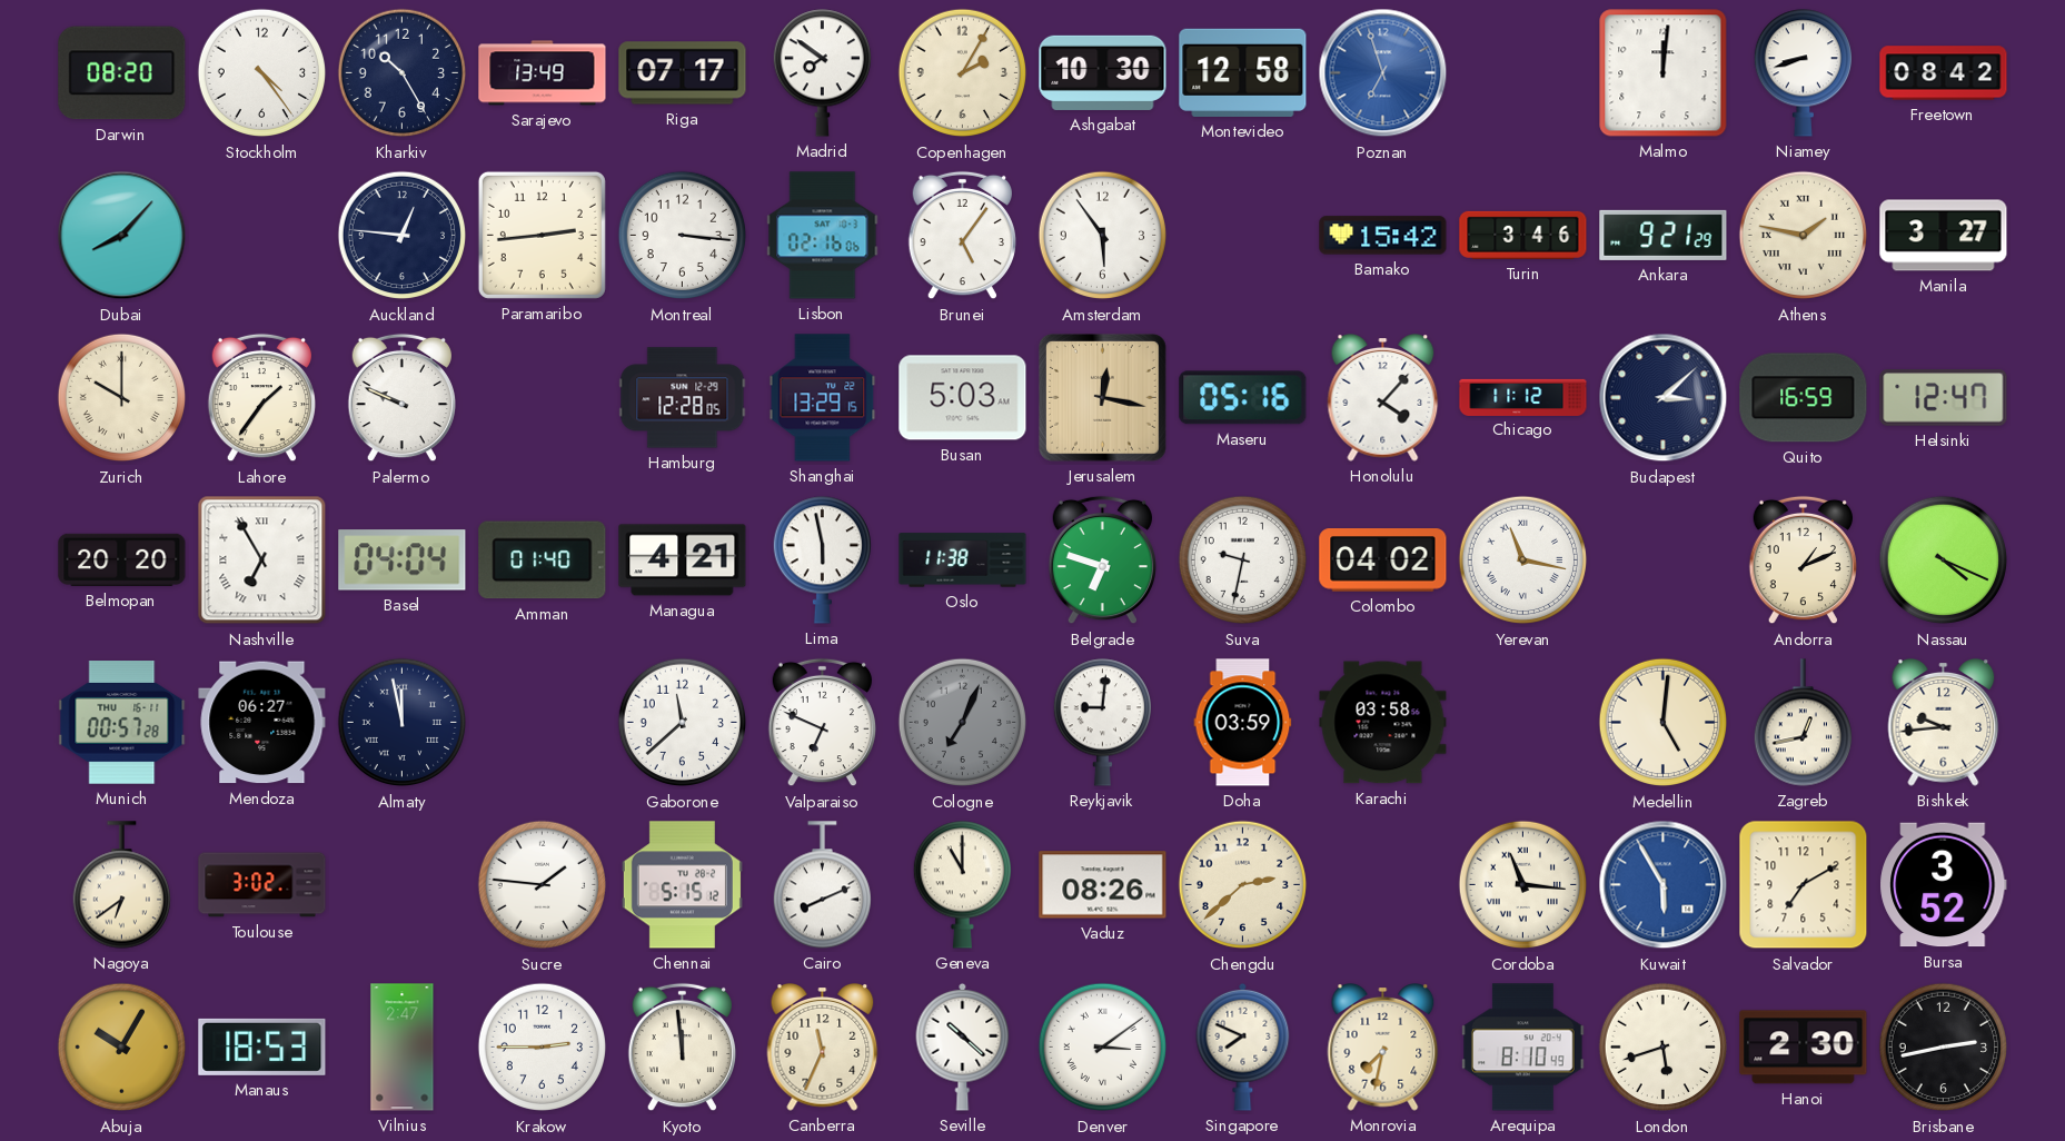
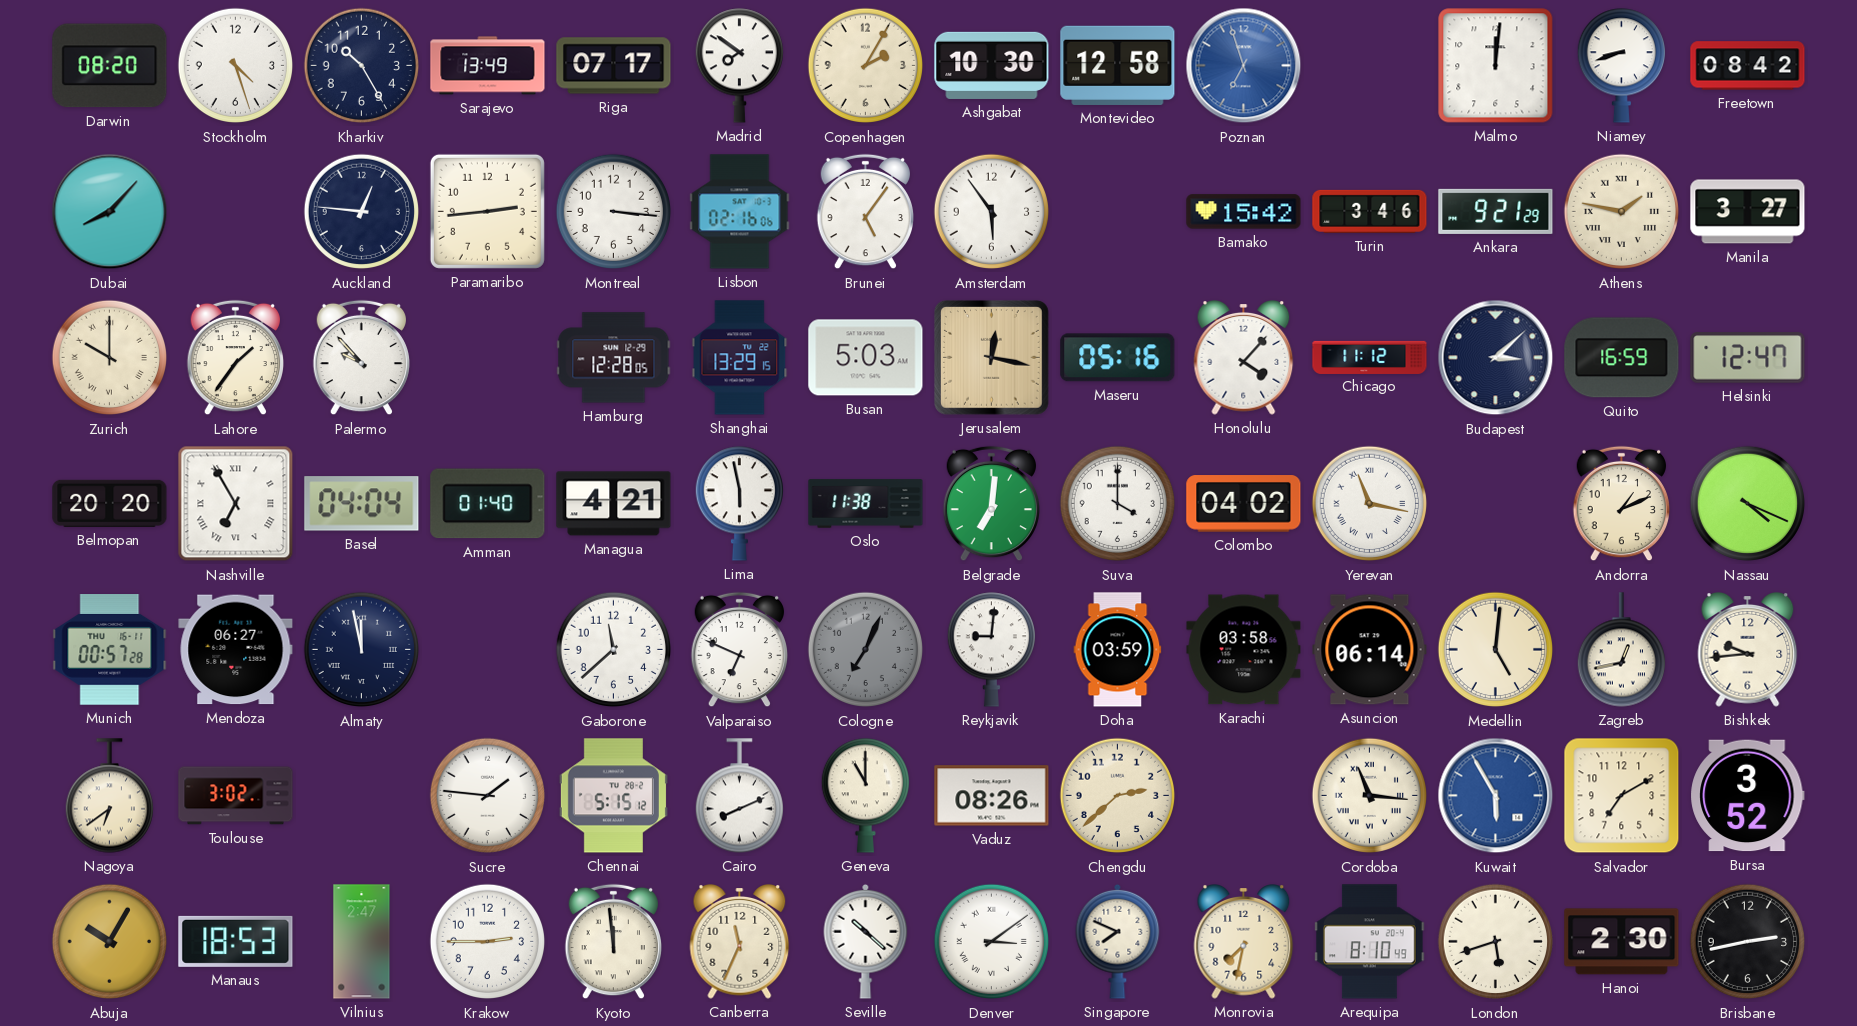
Stockholm: 4:24 -> 4:27 (236, 66)
Palermo: 9:49 -> 9:53 (361, 358)
Belgrade: 6:48 -> 7:01 (991, 504)
Suva: 9:32 -> 4:00 (1118, 504)
Asuncion: none -> 06:14 (1370, 650)
